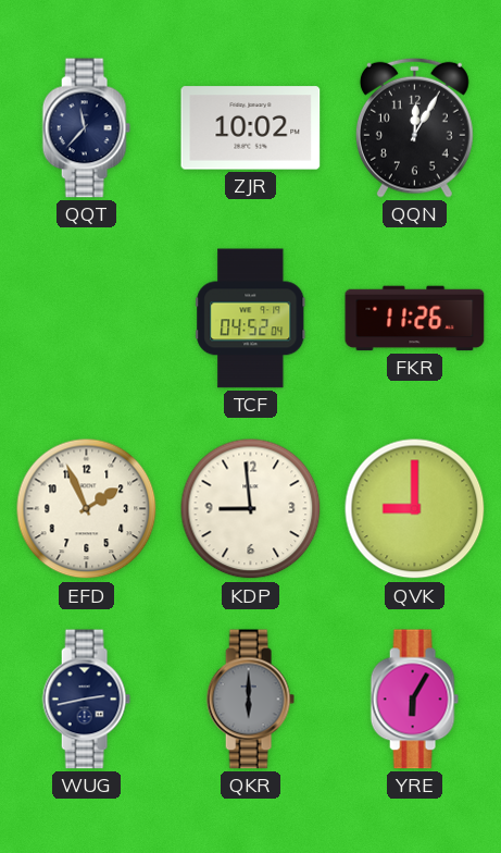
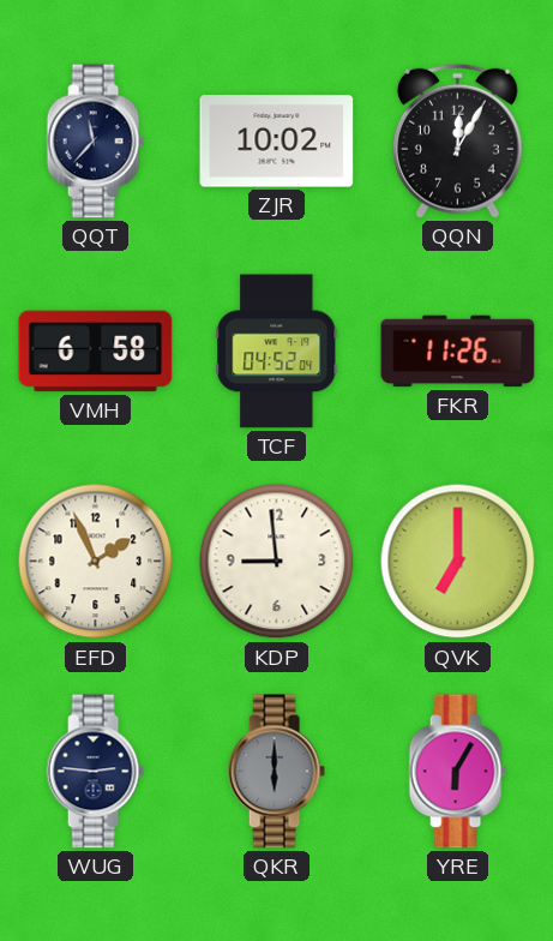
VMH: none -> 6:58 (96, 352)
QVK: 9:00 -> 7:00 (458, 562)
WUG: 2:43 -> 2:46 (95, 772)
